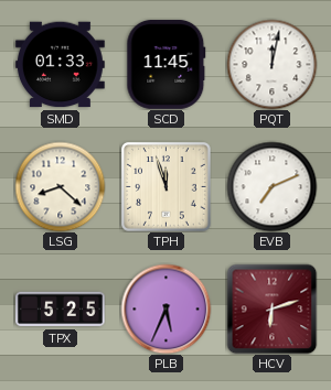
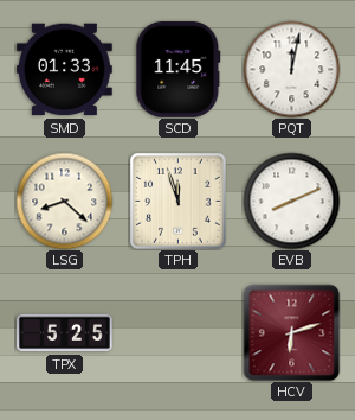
EVB: 7:11 -> 8:11 (291, 201)
PLB: 5:34 -> none (165, 308)
